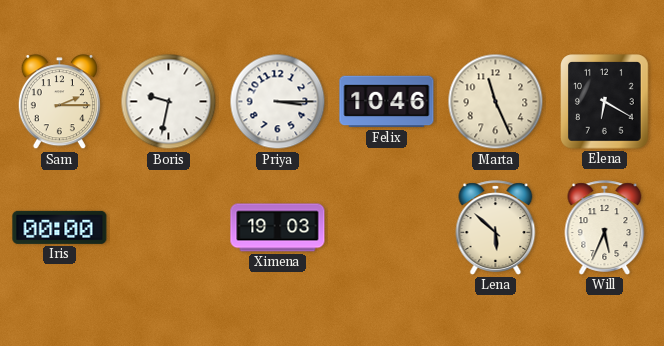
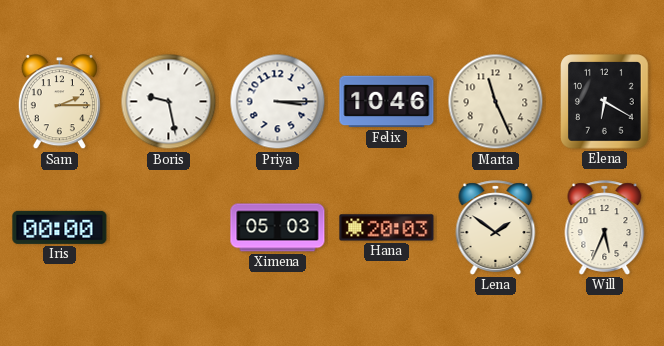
Boris: 9:32 -> 9:28 (169, 102)
Ximena: 19:03 -> 05:03 (278, 228)
Hana: none -> 20:03 (387, 228)
Lena: 5:52 -> 1:51 (496, 228)
